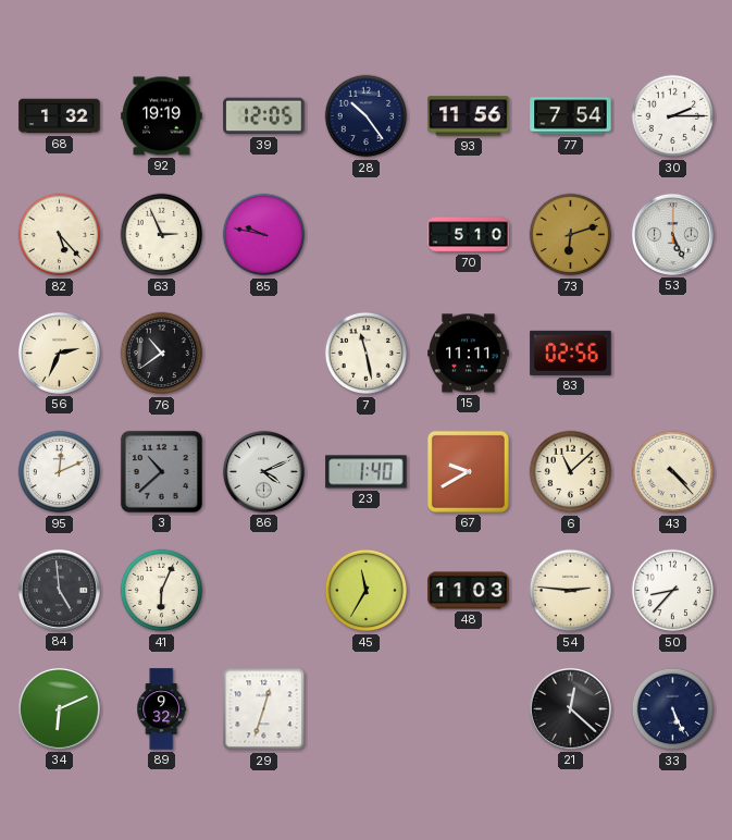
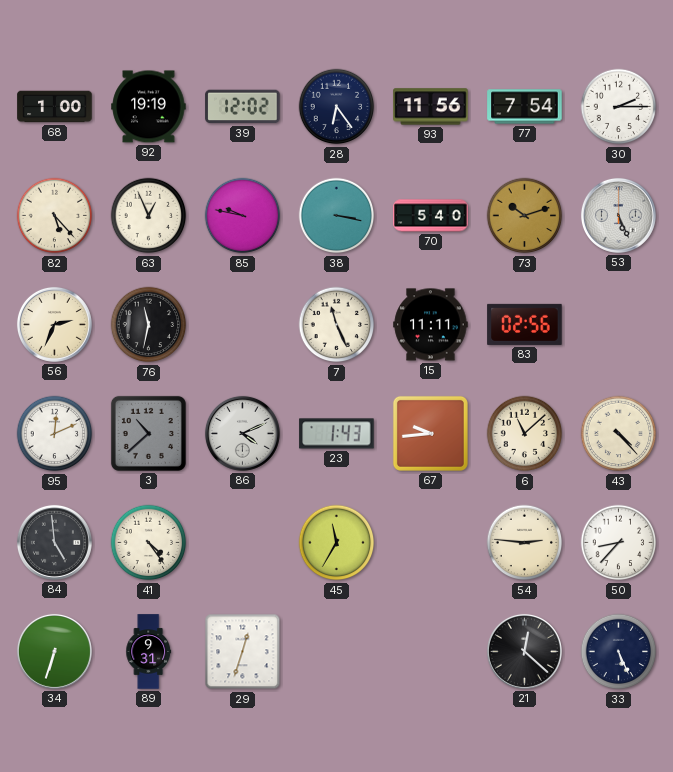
68: 1:32 -> 1:00 (55, 107)
39: 12:05 -> 12:02 (243, 107)
28: 10:24 -> 6:24 (337, 107)
63: 2:56 -> 12:56 (149, 216)
38: none -> 3:17 (337, 216)
70: 5:10 -> 5:40 (431, 216)
73: 6:12 -> 10:12 (525, 216)
76: 10:39 -> 11:32 (149, 325)
7: 11:28 -> 11:26 (337, 325)
23: 1:40 -> 1:43 (337, 434)
67: 9:40 -> 9:44 (430, 433)
41: 6:04 -> 4:24 (149, 543)
48: 11:03 -> none (469, 591)
34: 6:11 -> 6:33 (54, 651)
89: 9:32 -> 9:31 (149, 652)
